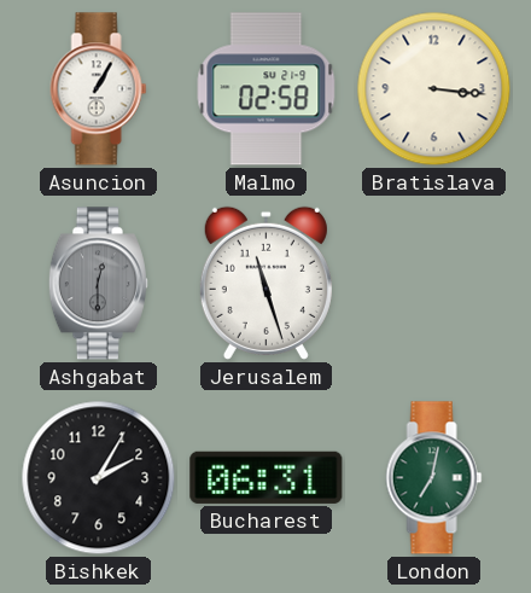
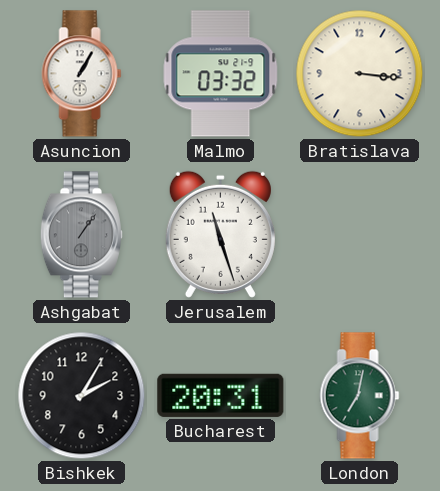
Malmo: 02:58 -> 03:32 (221, 74)
Ashgabat: 12:30 -> 1:06 (81, 235)
Bucharest: 06:31 -> 20:31 (221, 395)
